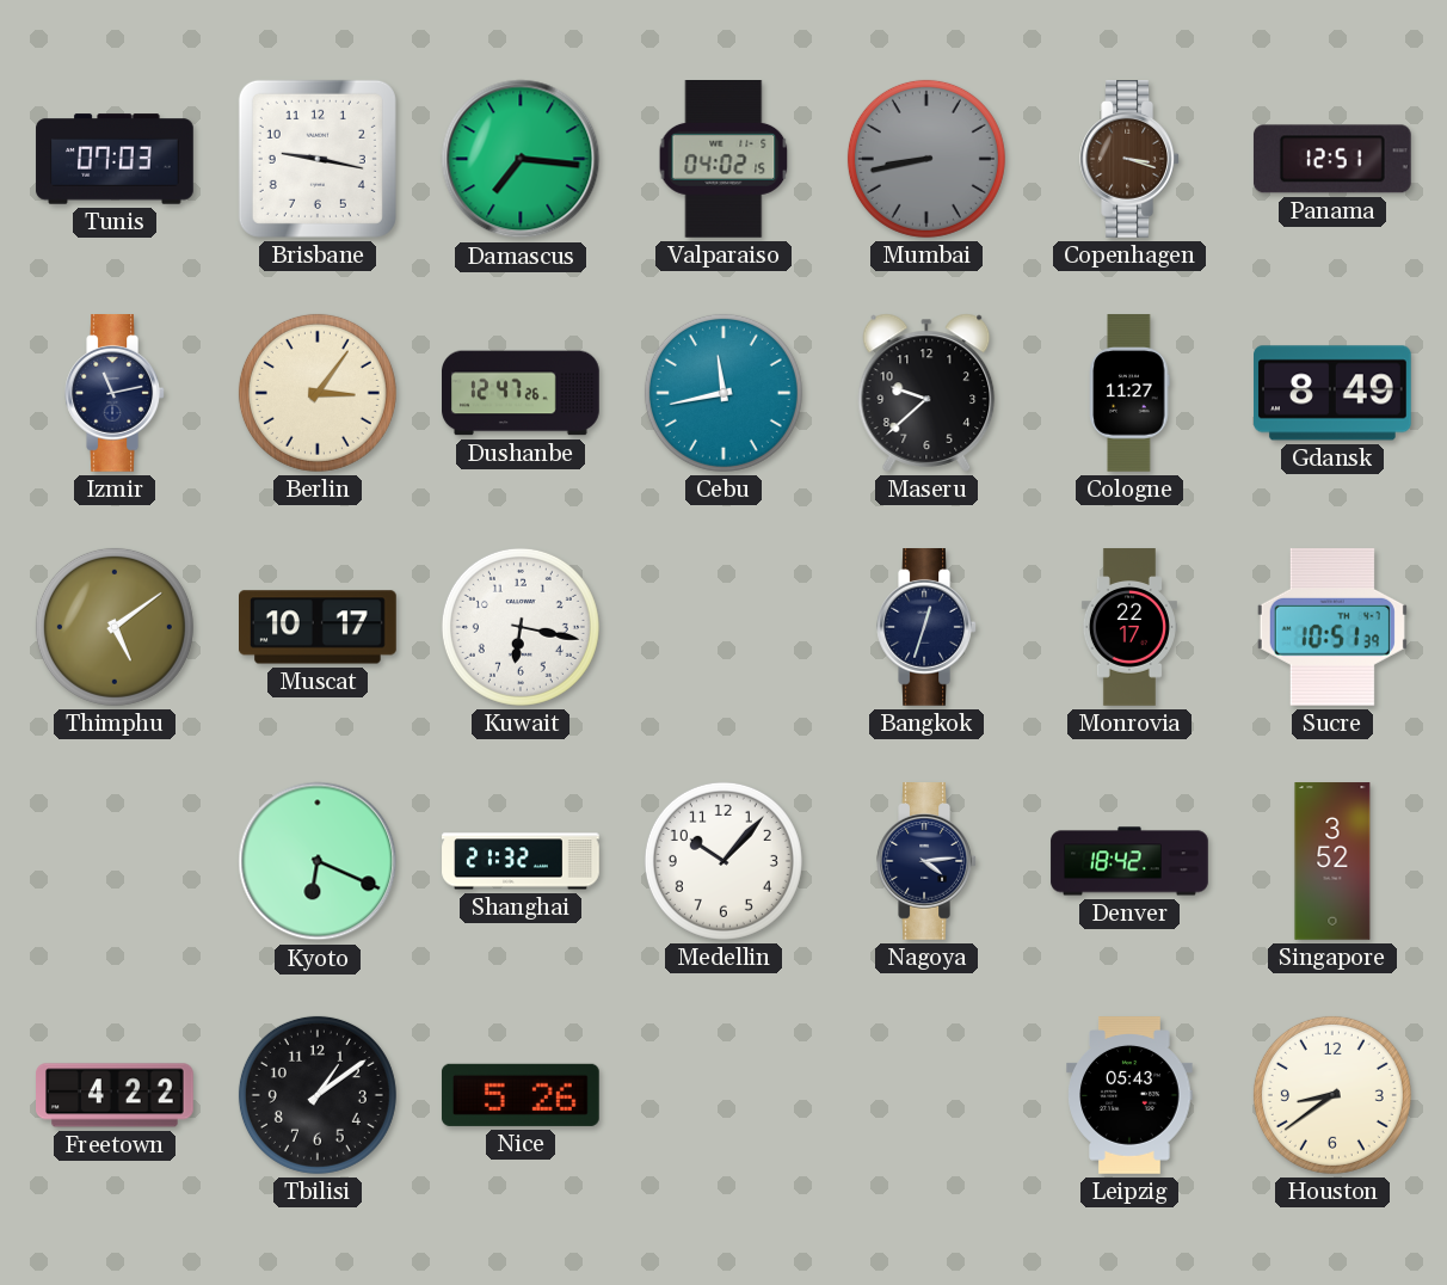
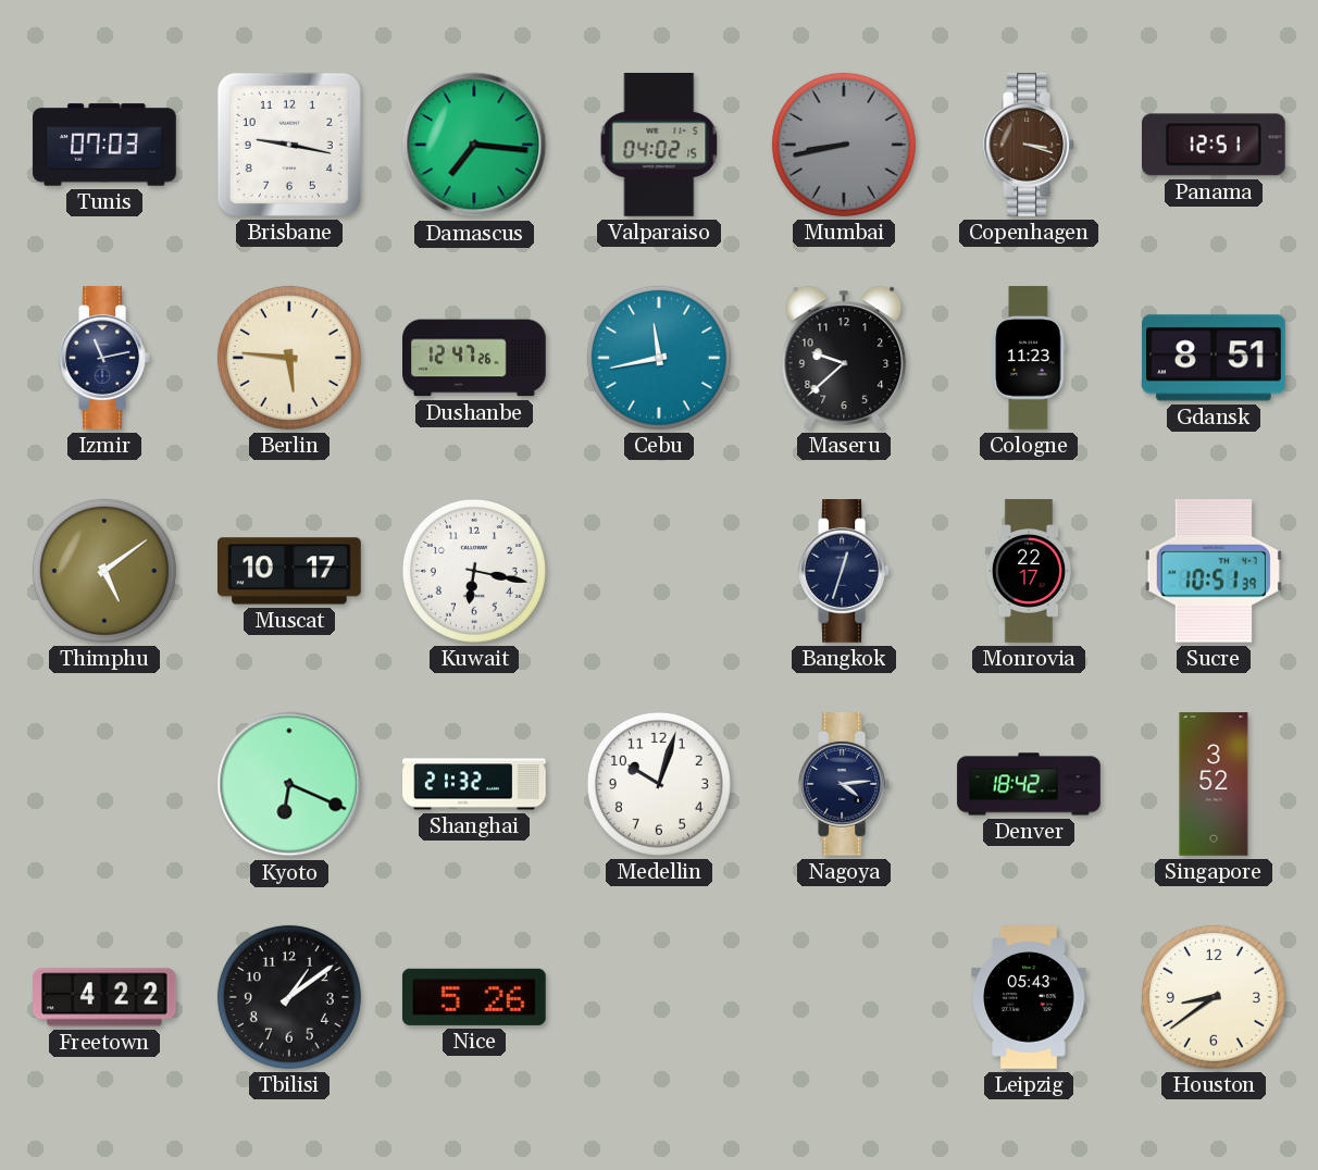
Berlin: 3:06 -> 5:46 (289, 358)
Cologne: 11:27 -> 11:23 (1029, 358)
Gdansk: 8:49 -> 8:51 (1215, 358)
Medellin: 10:07 -> 10:03 (659, 784)
